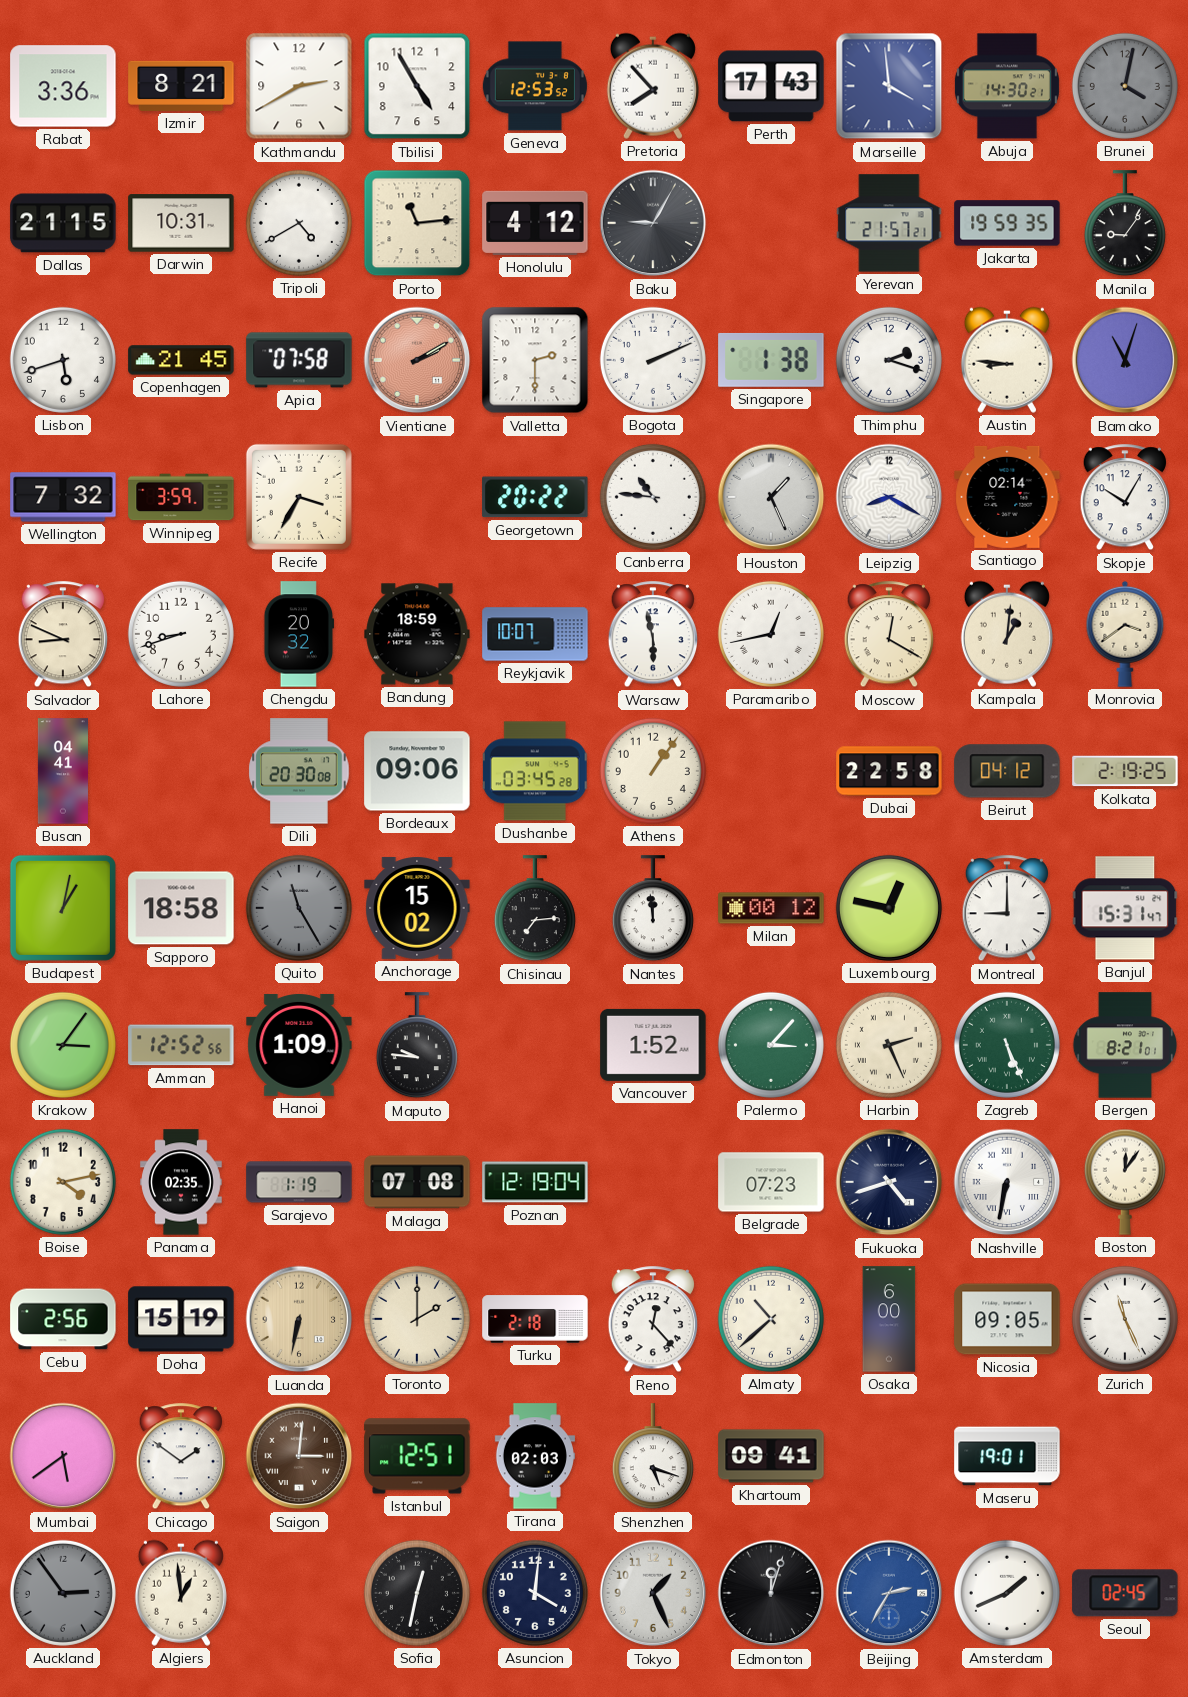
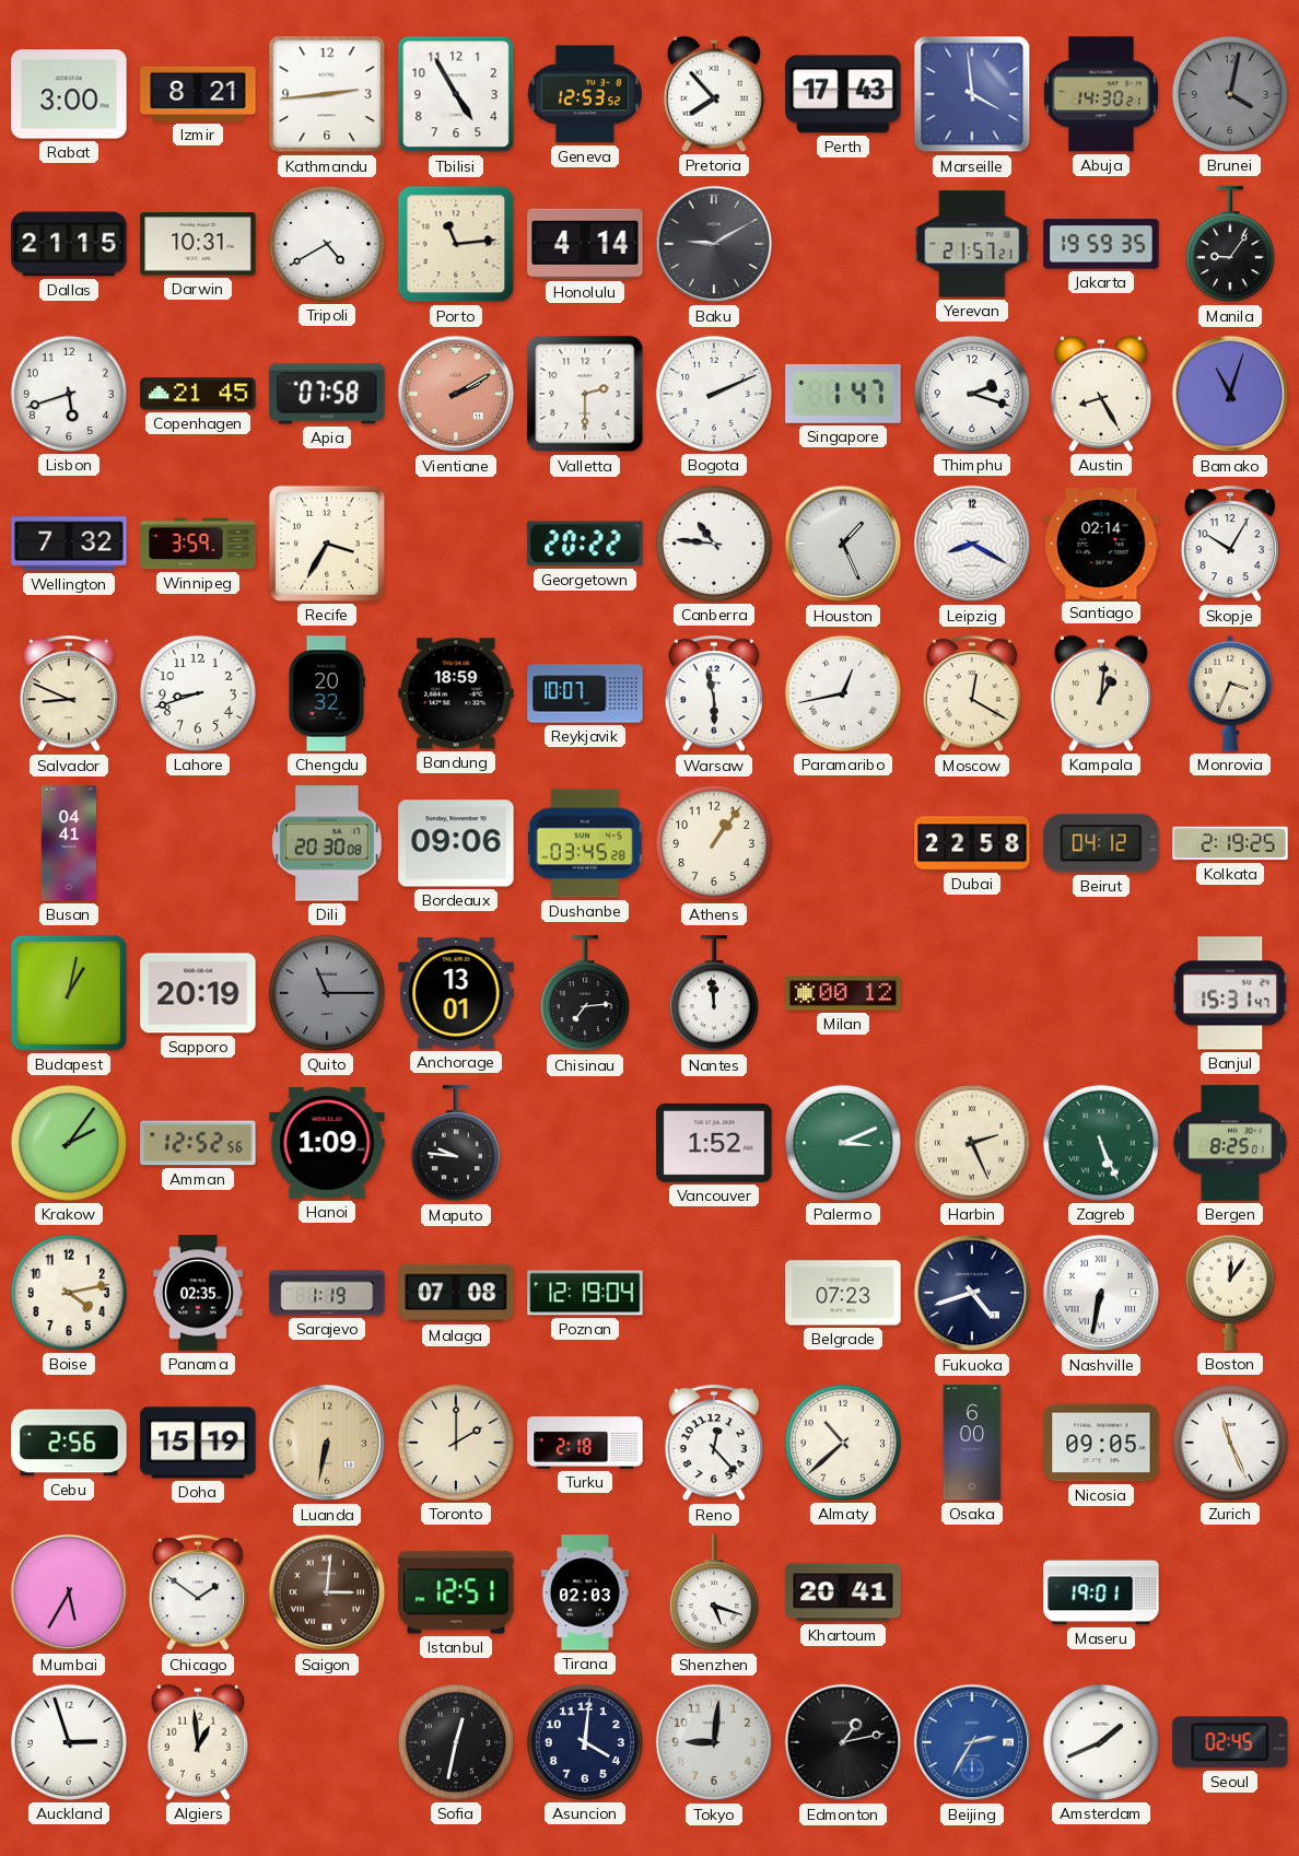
Rabat: 3:36 -> 3:00 (69, 94)
Kathmandu: 2:40 -> 2:44 (327, 94)
Honolulu: 4:12 -> 4:14 (585, 244)
Baku: 9:05 -> 9:10 (714, 244)
Singapore: 1:38 -> 1:47 (843, 394)
Austin: 8:46 -> 8:25 (1101, 394)
Monrovia: 3:39 -> 3:34 (1230, 693)
Sapporo: 18:58 -> 20:19 (198, 993)
Quito: 11:25 -> 11:15 (327, 993)
Anchorage: 15:02 -> 13:01 (456, 993)
Luxembourg: 12:47 -> none (889, 908)
Montreal: 9:00 -> none (1006, 909)
Krakow: 3:06 -> 2:06 (69, 1143)
Palermo: 3:07 -> 3:11 (843, 1143)
Bergen: 8:21 -> 8:25 (1230, 1143)
Mumbai: 5:39 -> 5:35 (69, 1592)
Khartoum: 09:41 -> 20:41 (843, 1592)
Auckland: 2:54 -> 2:57 (69, 1742)
Auckland dial: grey -> white (69, 1742)
Tokyo: 1:26 -> 9:01 (714, 1742)
Edmonton: 12:03 -> 1:13 (843, 1742)
